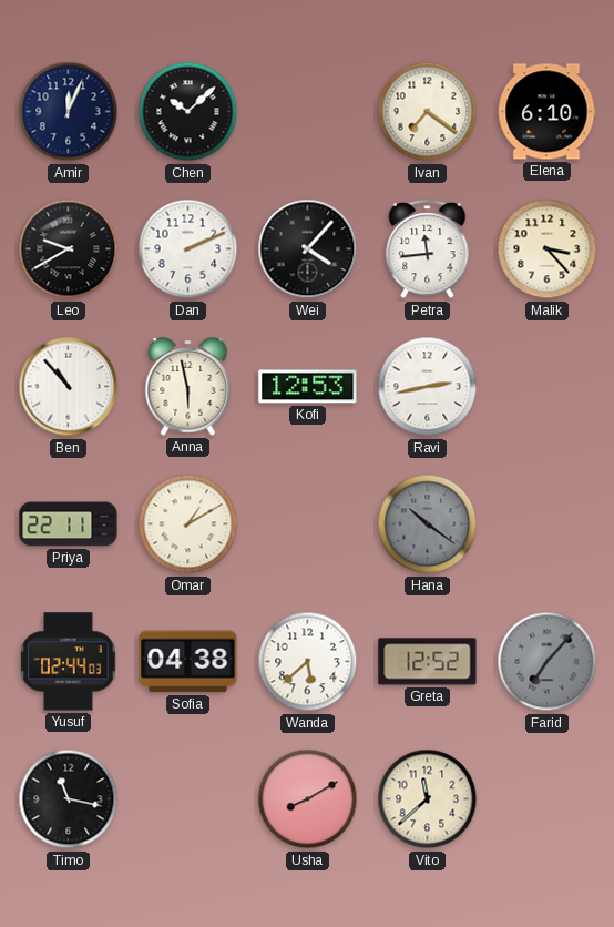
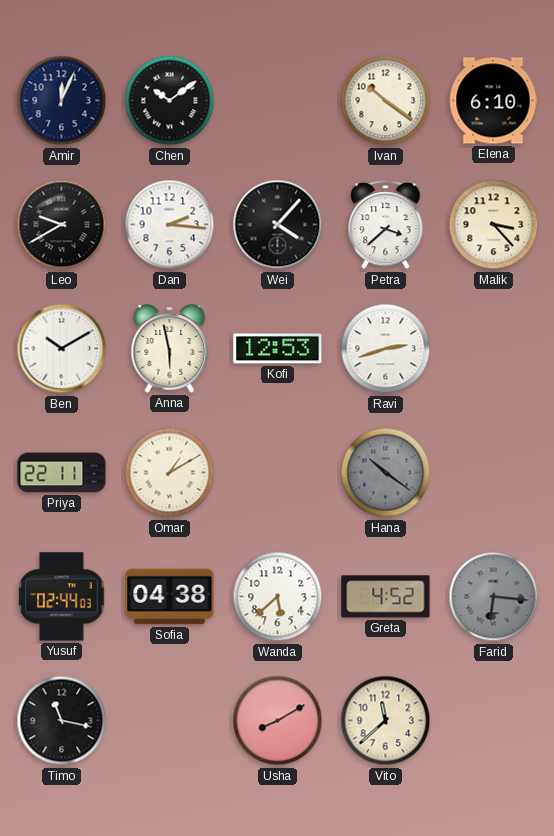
Chen: 10:08 -> 10:09 (170, 101)
Ivan: 7:21 -> 10:21 (386, 101)
Dan: 2:11 -> 2:16 (170, 225)
Petra: 11:44 -> 3:38 (386, 225)
Ben: 10:53 -> 10:10 (62, 349)
Ravi: 2:43 -> 2:42 (386, 349)
Greta: 12:52 -> 4:52 (386, 597)
Farid: 7:07 -> 6:16 (494, 597)
